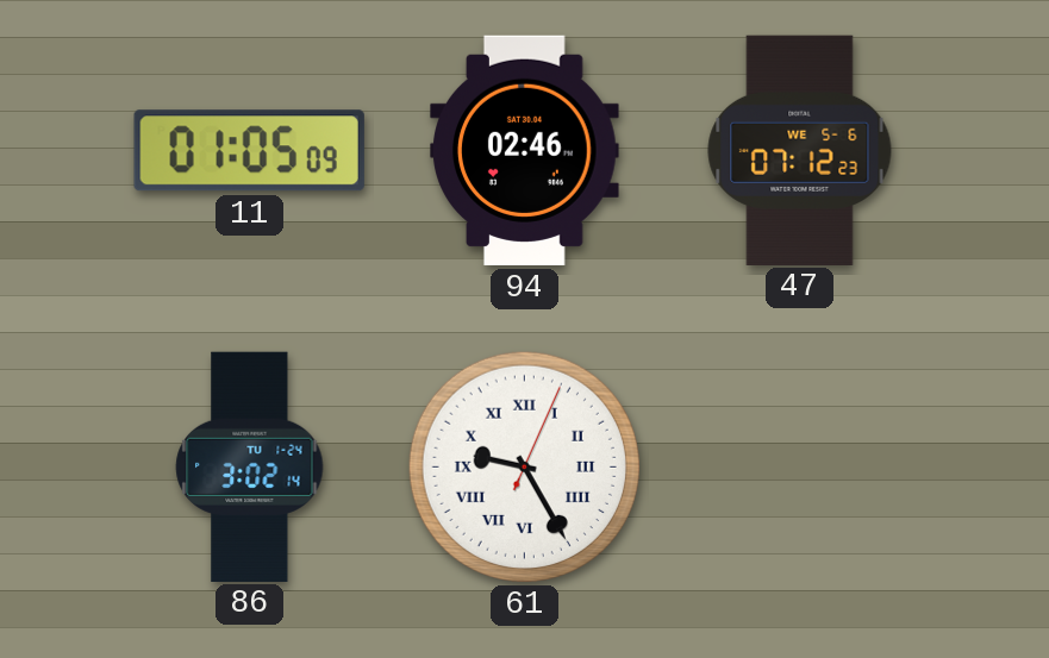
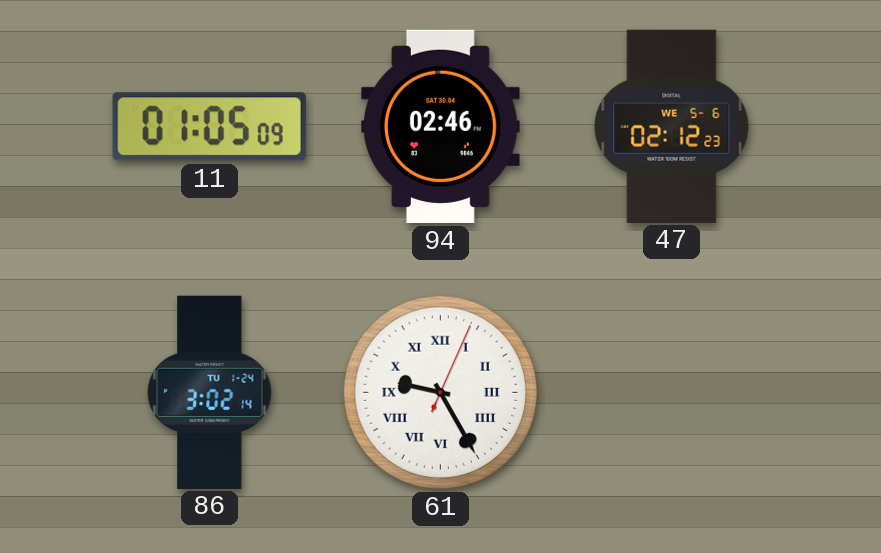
47: 07:12 -> 02:12 (672, 126)
